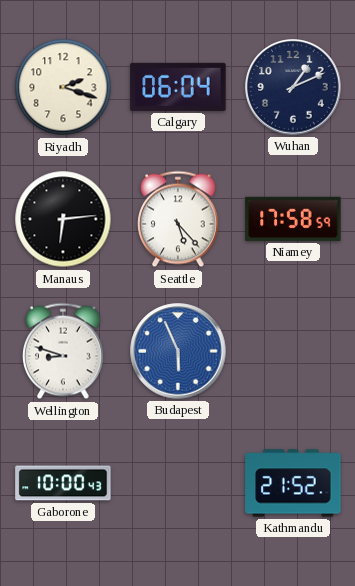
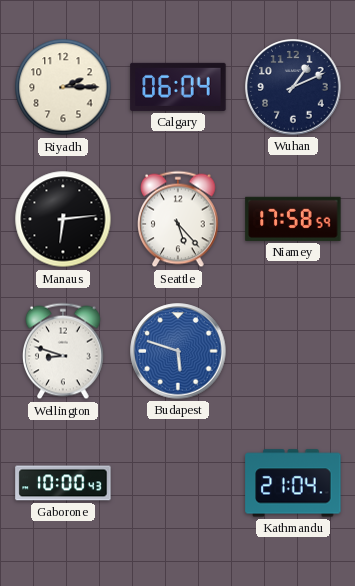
Riyadh: 2:18 -> 2:15 (63, 87)
Budapest: 5:56 -> 5:48 (178, 351)
Kathmandu: 21:52 -> 21:04 (293, 483)
